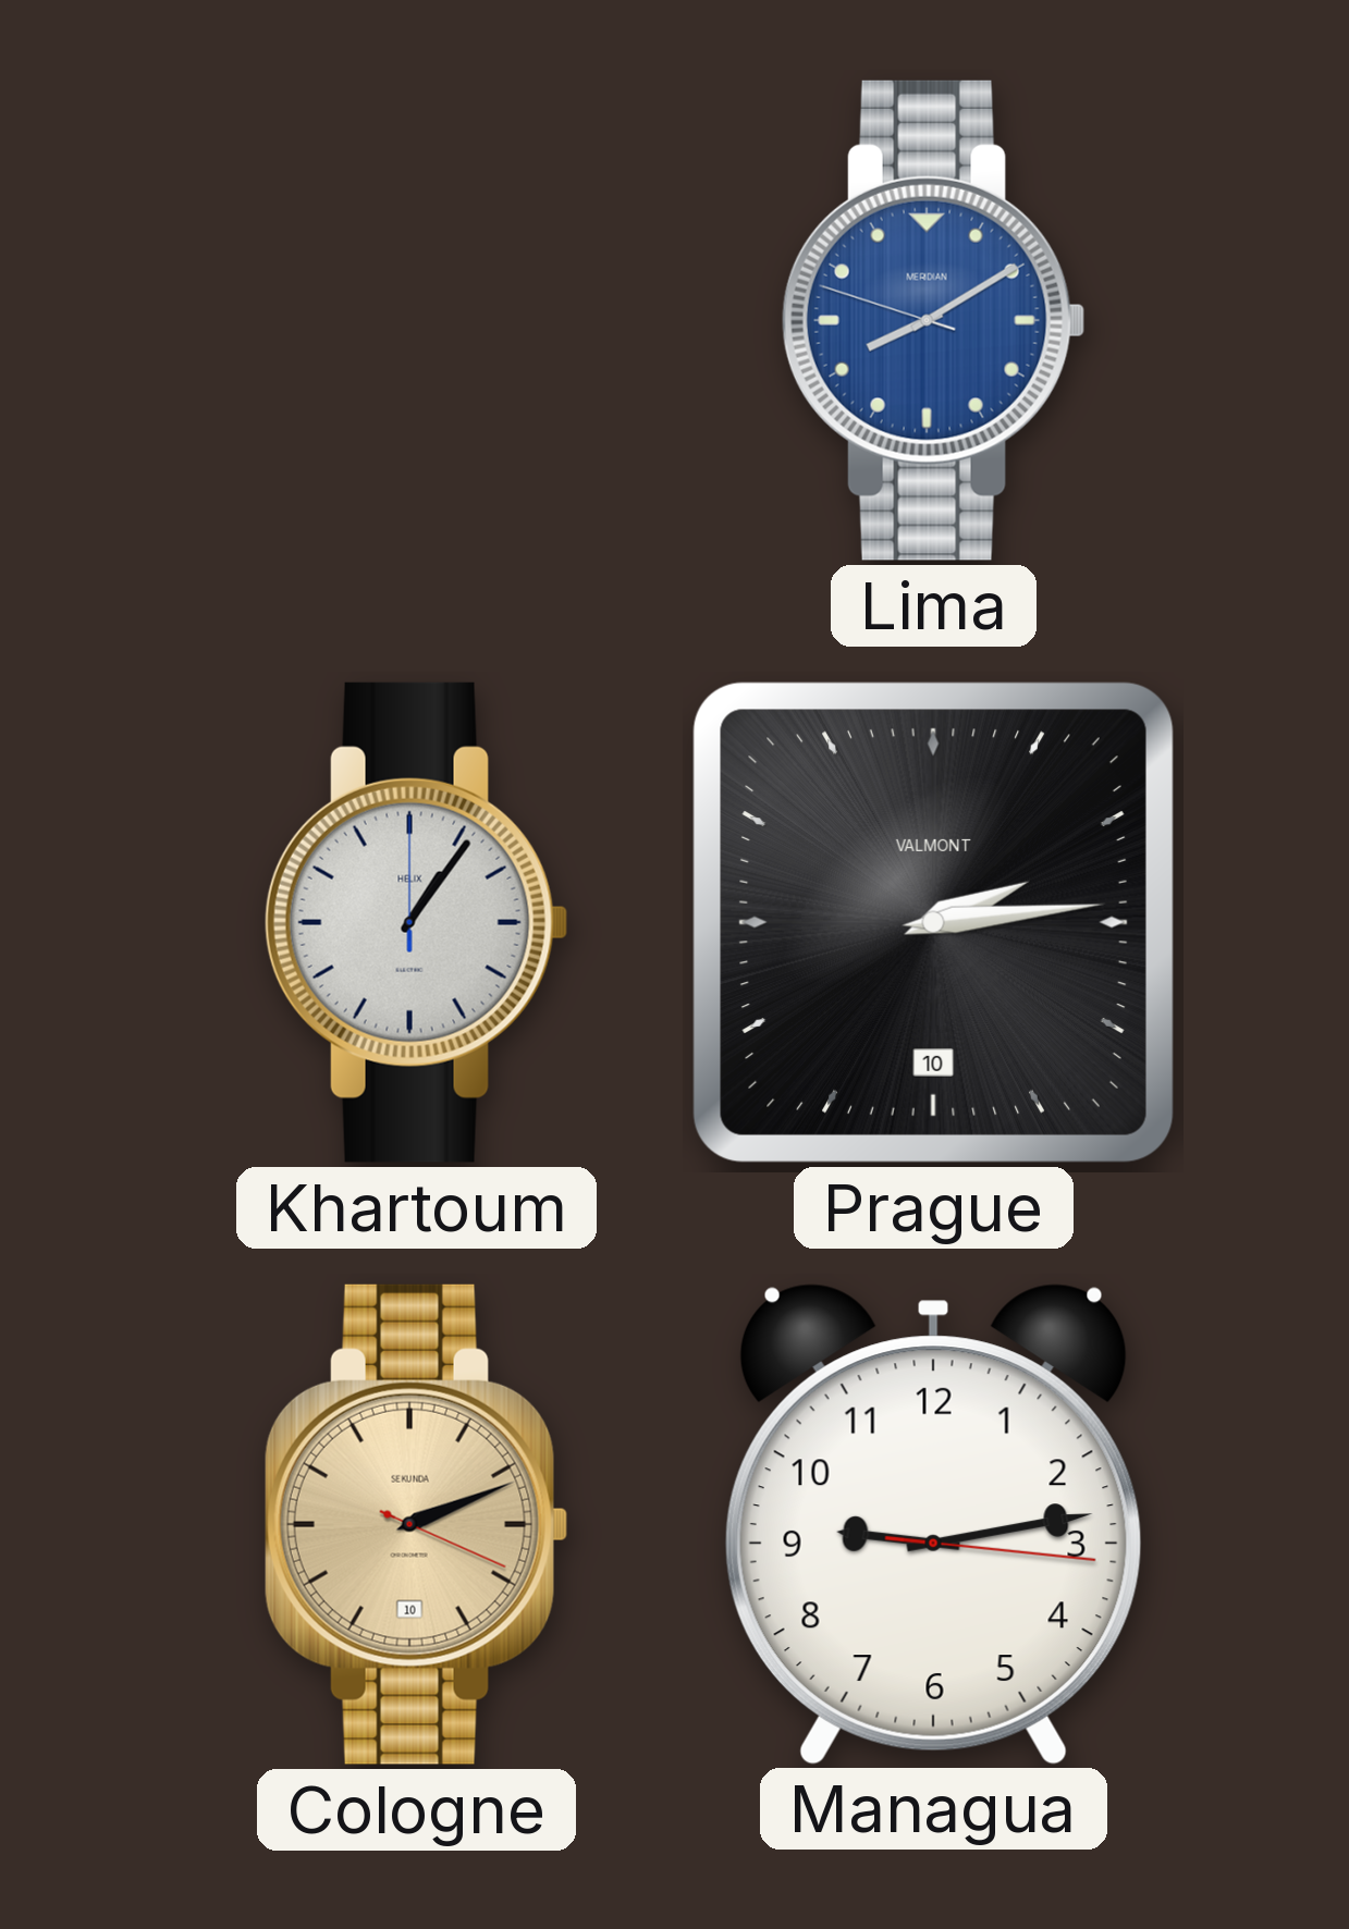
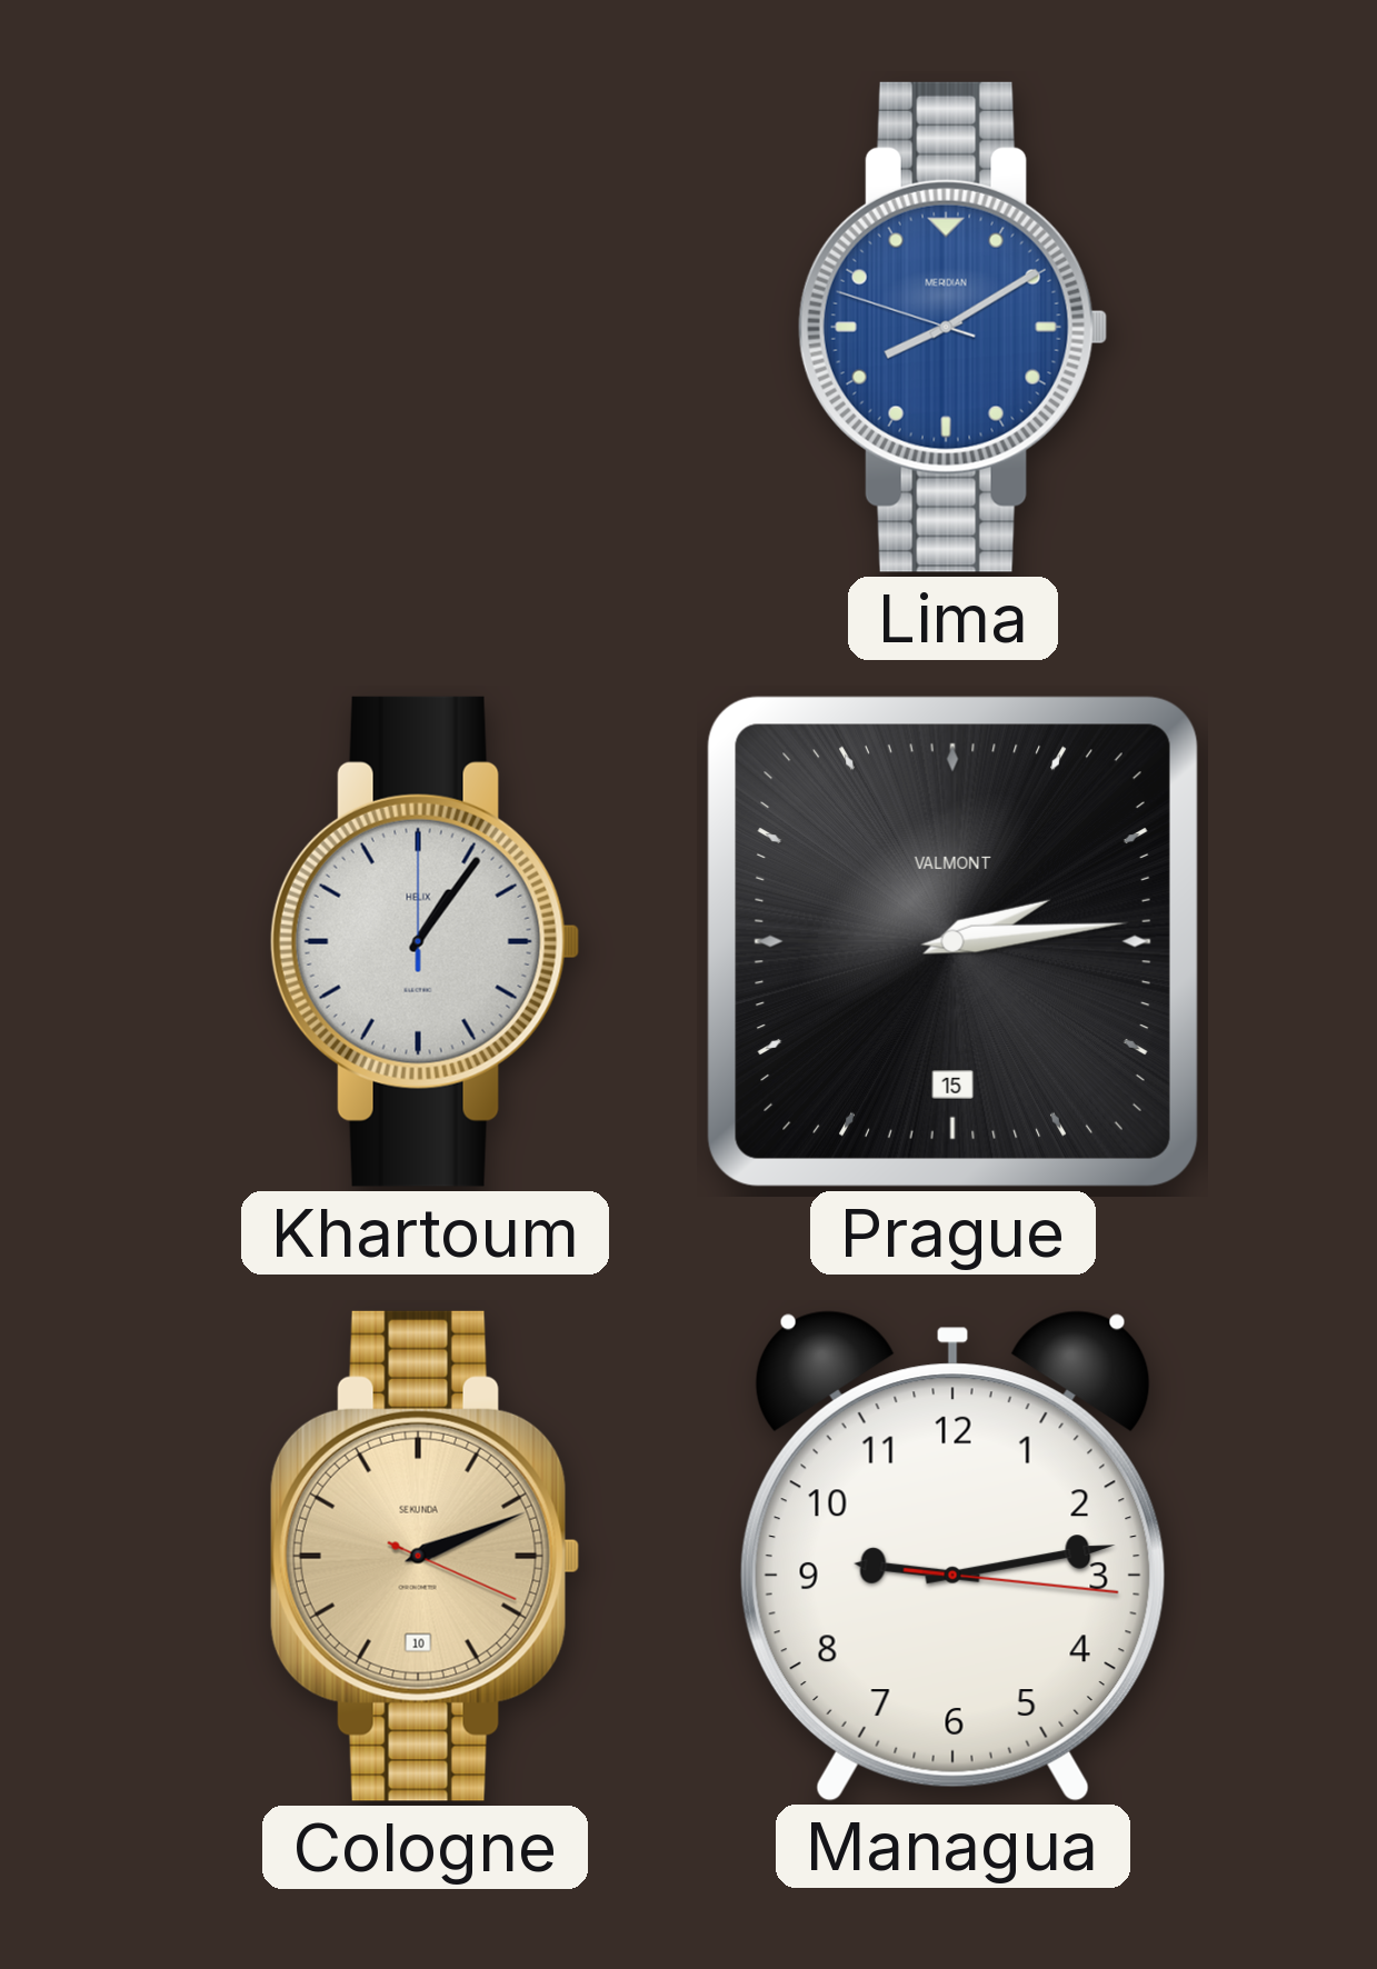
Prague date: 10 -> 15 (952, 941)
